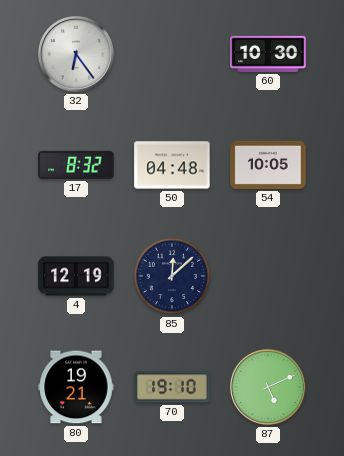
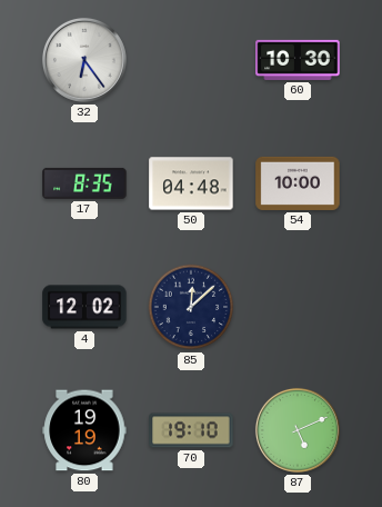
17: 8:32 -> 8:35 (84, 183)
54: 10:05 -> 10:00 (298, 183)
4: 12:19 -> 12:02 (84, 307)
80: 19:21 -> 19:19 (84, 430)
